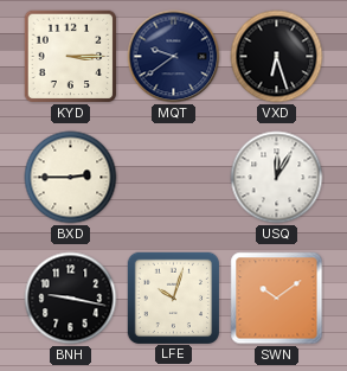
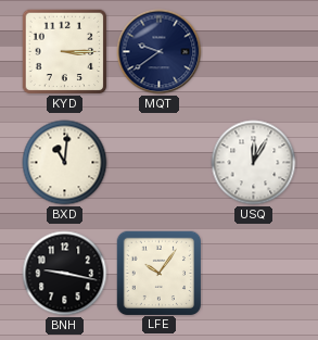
VXD: 6:27 -> none (277, 57)
BXD: 2:45 -> 11:01 (65, 163)
LFE: 10:03 -> 10:06 (158, 273)
SWN: 10:09 -> none (277, 299)
